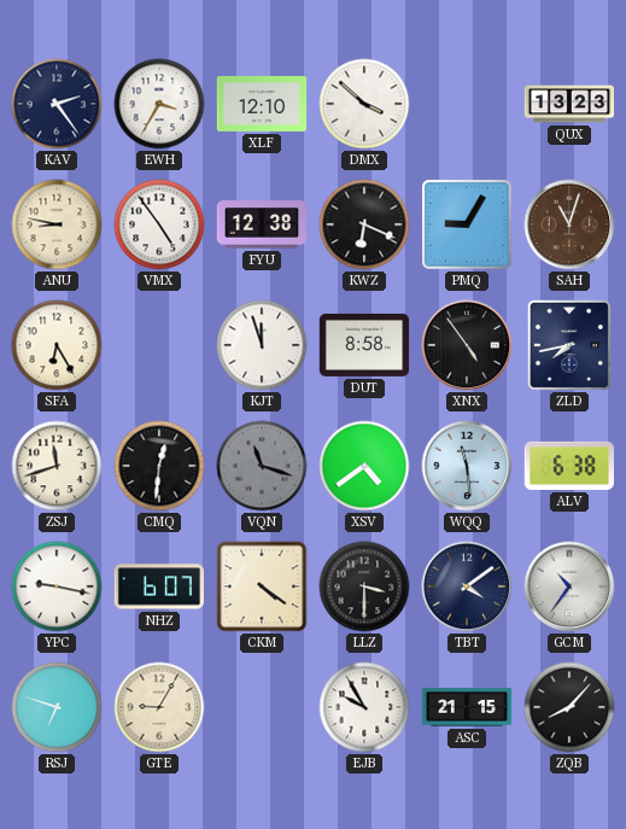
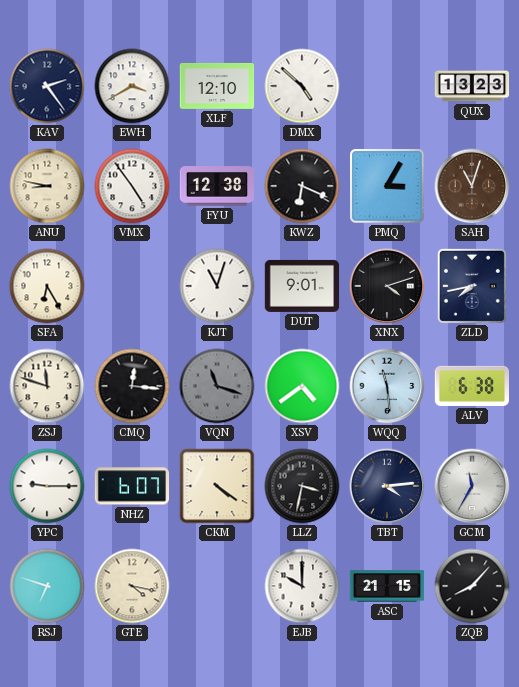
EWH: 3:35 -> 3:40 (132, 86)
DMX: 3:52 -> 4:52 (302, 86)
PMQ: 9:05 -> 3:05 (387, 186)
KJT: 11:57 -> 11:03 (217, 286)
DUT: 8:58 -> 9:01 (302, 286)
XNX: 4:54 -> 4:12 (387, 286)
ZSJ: 11:42 -> 11:48 (47, 386)
CMQ: 12:31 -> 12:16 (132, 386)
YPC: 9:17 -> 9:15 (47, 486)
LLZ: 3:30 -> 3:32 (302, 486)
TBT: 4:09 -> 4:14 (387, 486)
GCM: 10:36 -> 11:35 (472, 486)
GTE: 9:05 -> 4:17 (132, 586)
EJB: 9:55 -> 10:00 (302, 586)
